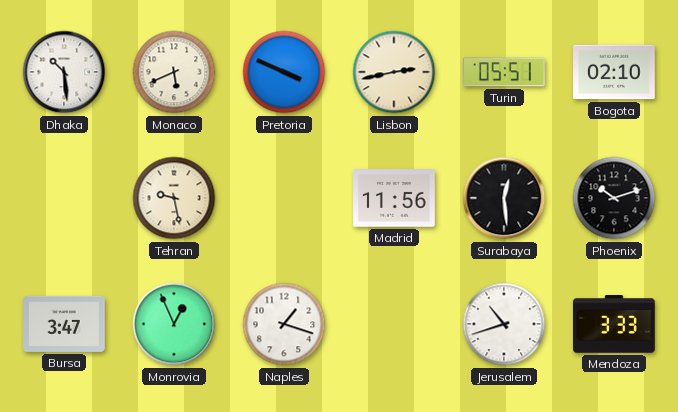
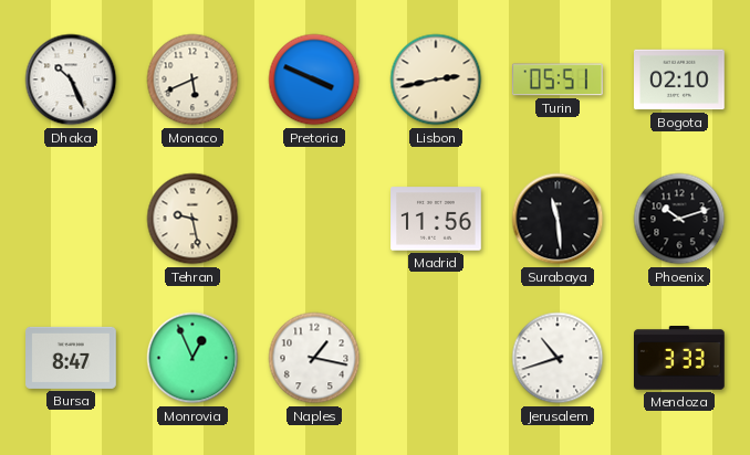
Dhaka: 10:29 -> 10:26 (71, 80)
Surabaya: 12:29 -> 11:29 (558, 219)
Bursa: 3:47 -> 8:47 (71, 358)
Naples: 1:18 -> 1:17 (314, 358)
